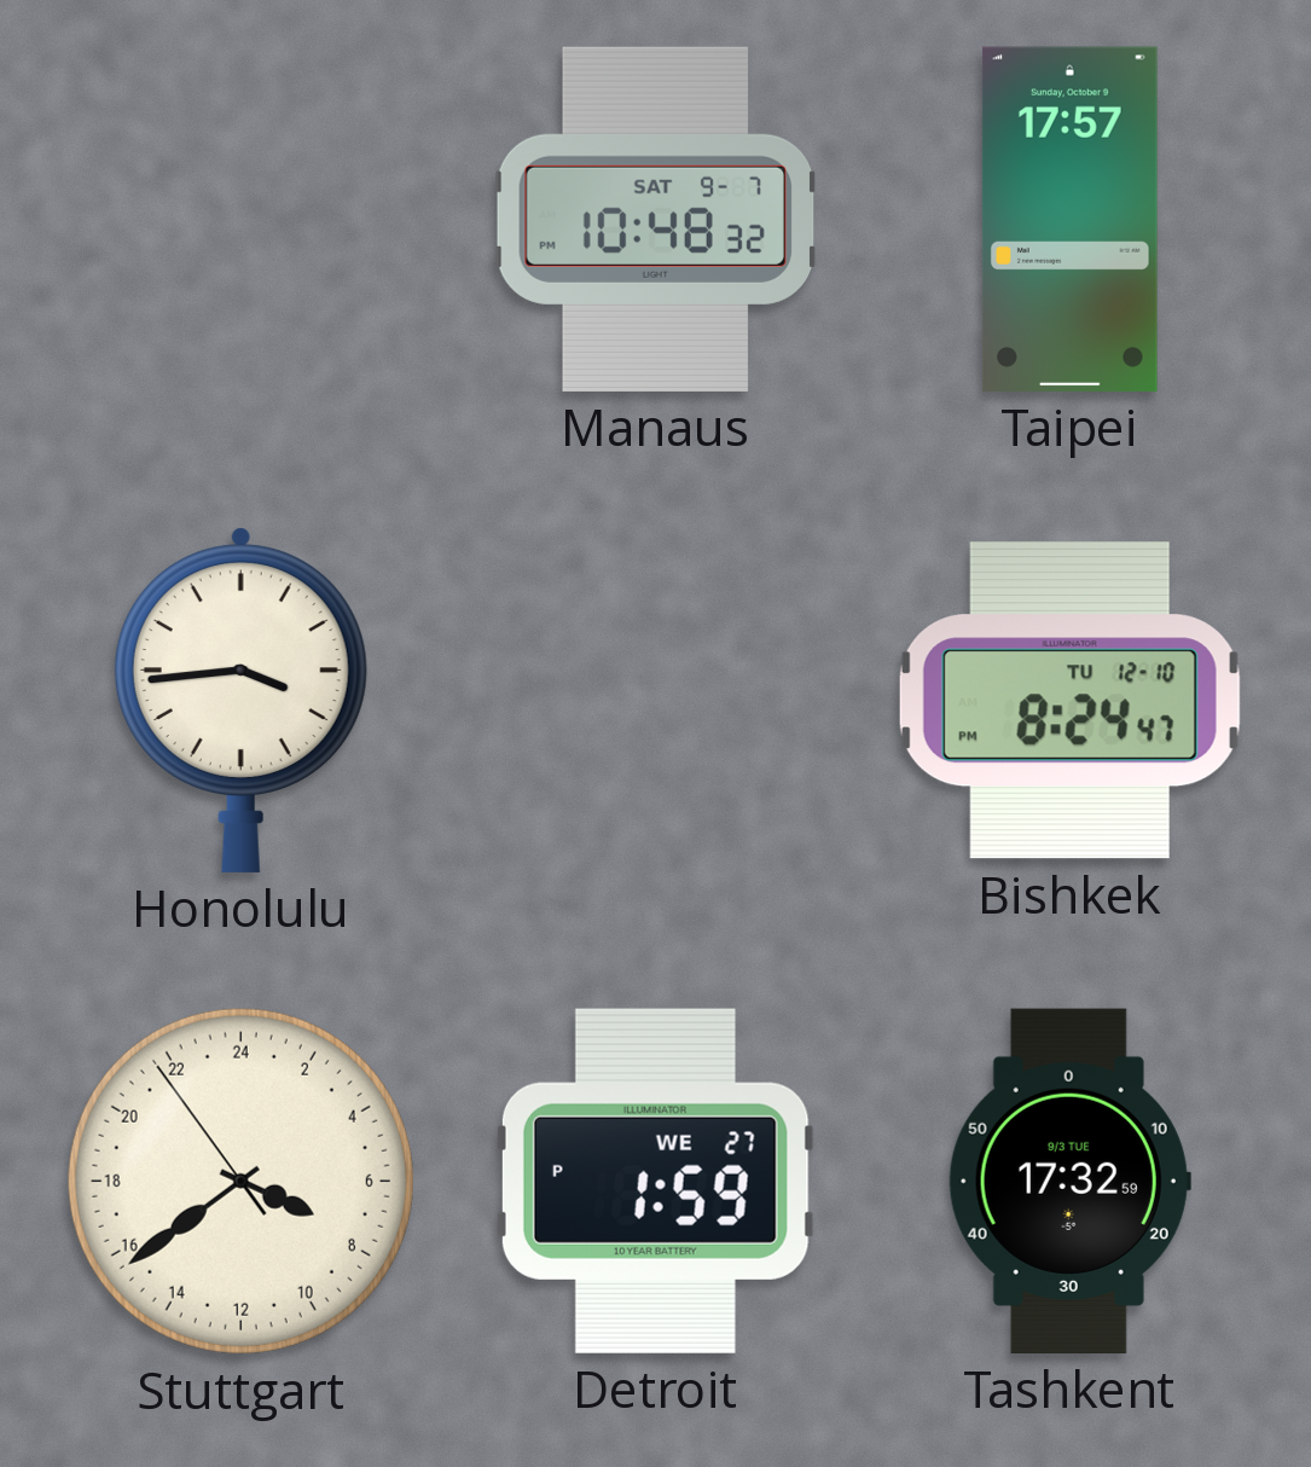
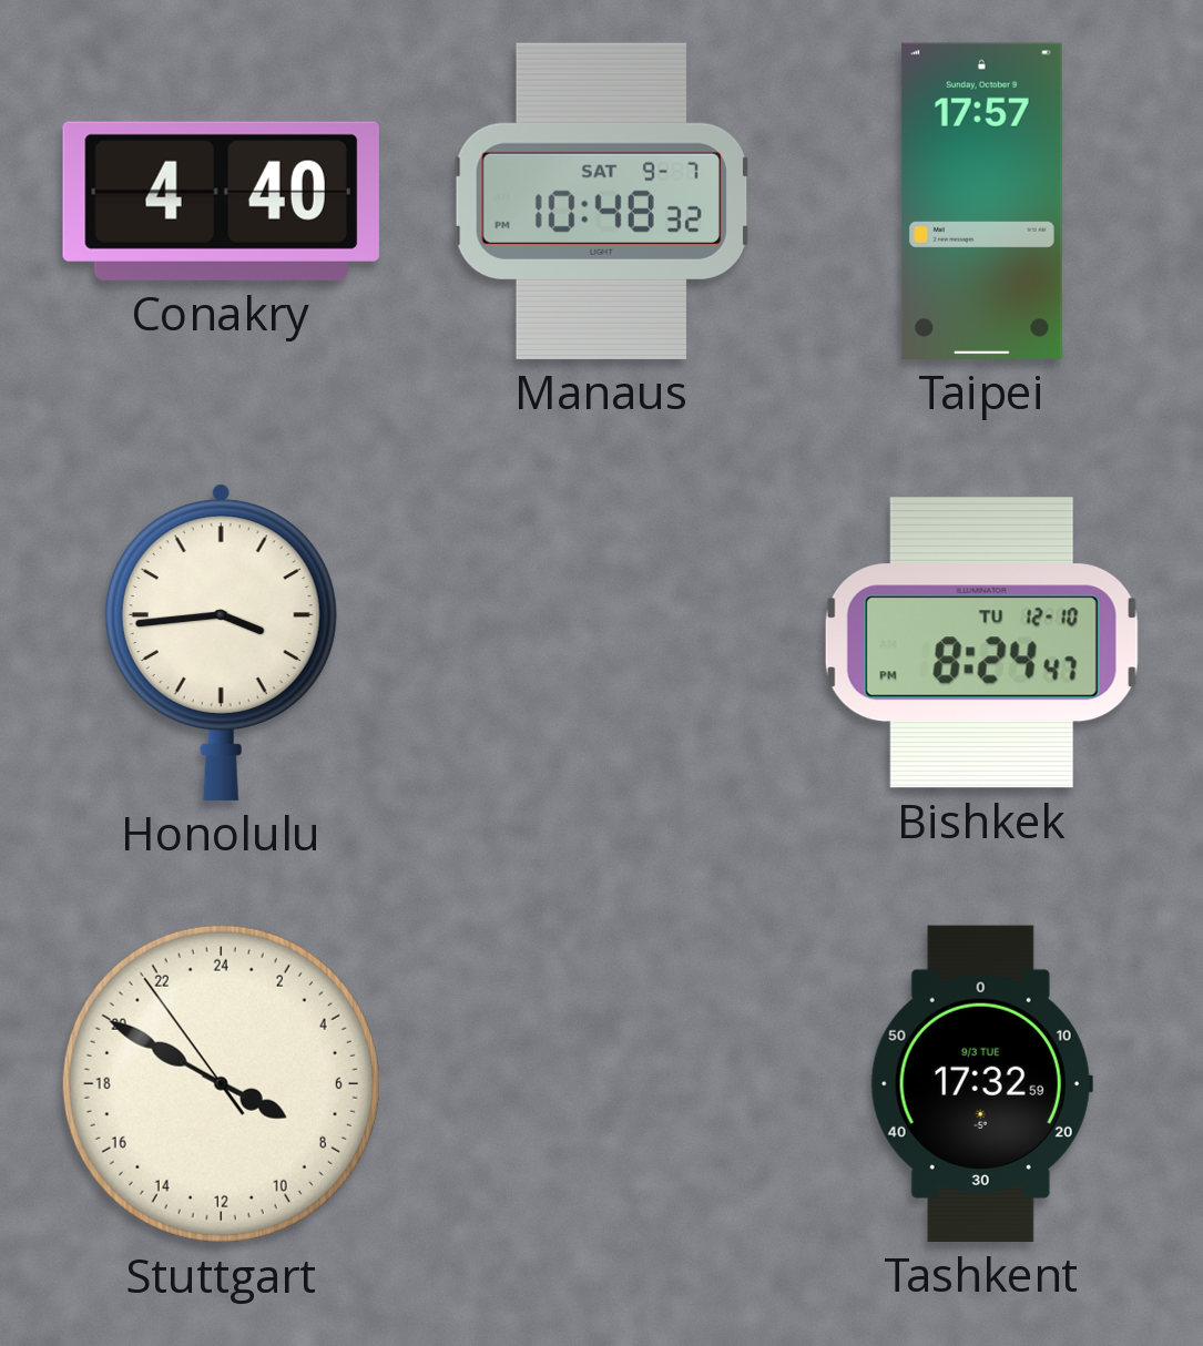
Conakry: none -> 4:40 (221, 201)
Stuttgart: 7:38 -> 7:49 (221, 1083)
Detroit: 1:59 -> none (655, 1181)
